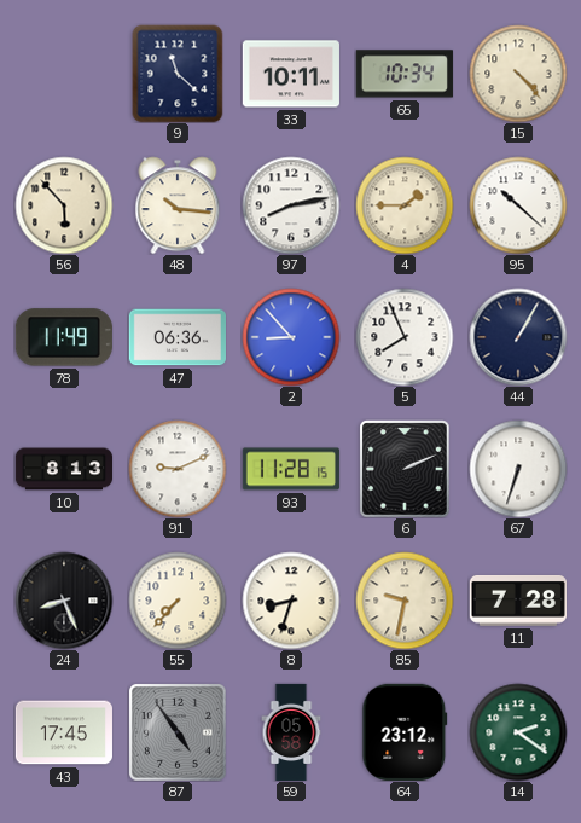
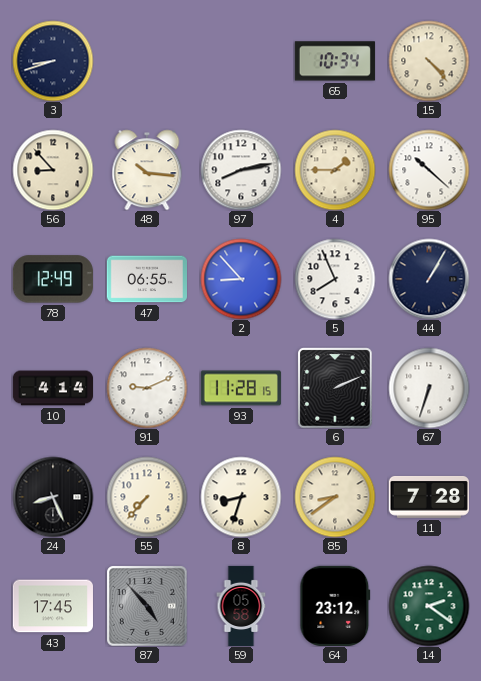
3: none -> 8:42 (53, 61)
9: 11:22 -> none (178, 74)
33: 10:11 -> none (291, 74)
56: 5:53 -> 8:53 (53, 170)
78: 11:49 -> 12:49 (53, 279)
47: 06:36 -> 06:55 (146, 279)
10: 8:13 -> 4:14 (52, 388)
85: 9:32 -> 8:39 (335, 497)
87: 4:54 -> 4:53 (147, 606)
